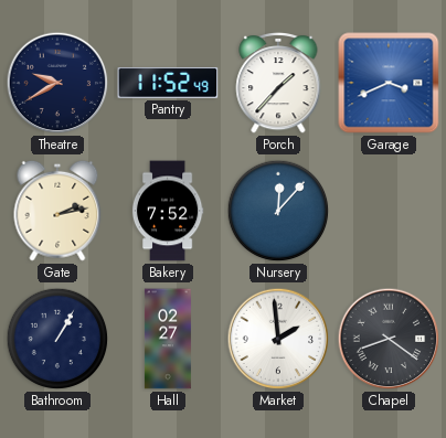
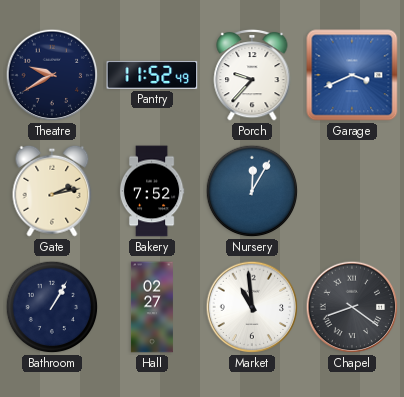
Porch: 1:37 -> 9:37 (252, 75)
Nursery: 12:07 -> 12:05 (252, 191)
Market: 1:59 -> 10:59 (252, 307)
